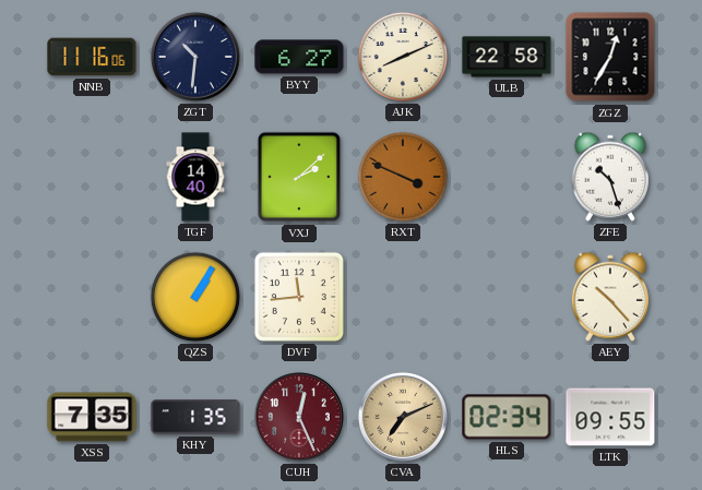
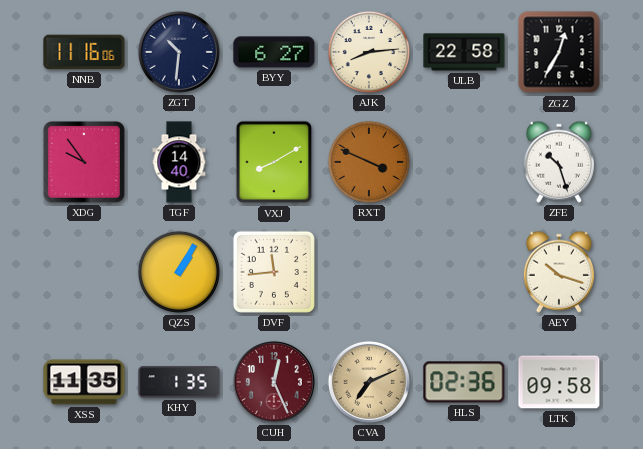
AJK: 8:11 -> 8:14 (369, 52)
XDG: none -> 9:54 (84, 162)
VXJ: 2:08 -> 8:10 (273, 162)
AEY: 10:23 -> 10:18 (559, 272)
XSS: 7:35 -> 11:35 (84, 382)
HLS: 02:34 -> 02:36 (464, 382)
LTK: 09:55 -> 09:58 (559, 382)
